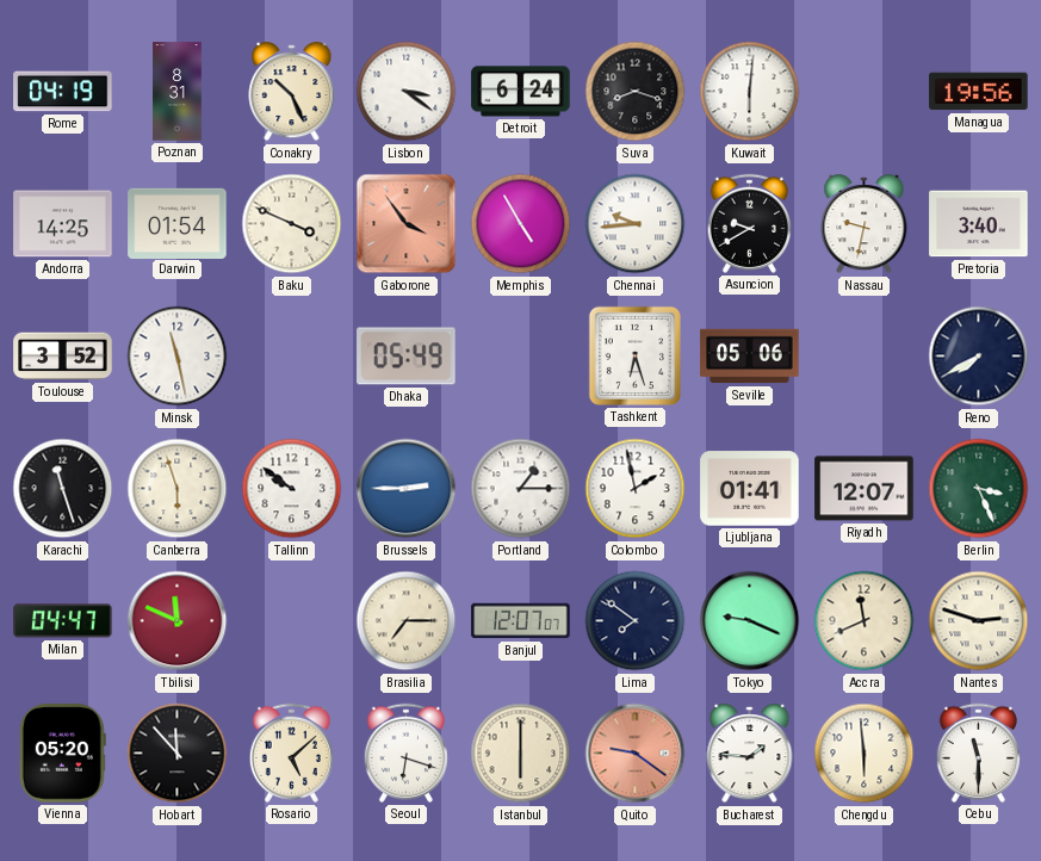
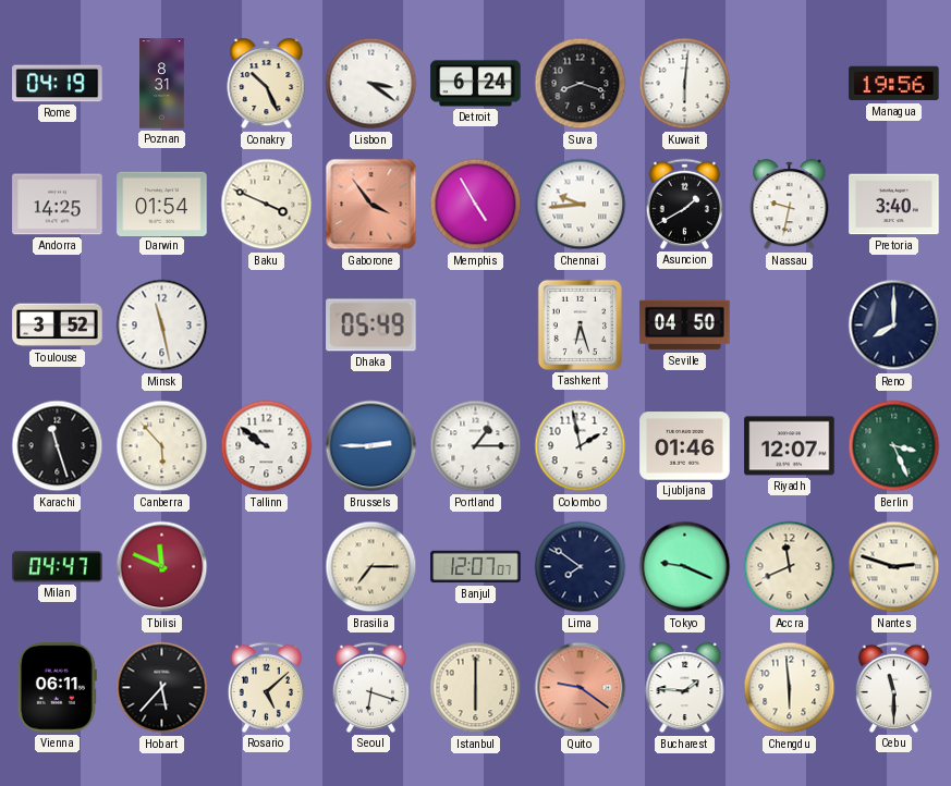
Asuncion: 9:40 -> 1:40 (684, 204)
Seville: 05:06 -> 04:50 (685, 326)
Reno: 7:40 -> 8:00 (894, 326)
Canberra: 5:57 -> 5:53 (162, 446)
Ljubljana: 01:41 -> 01:46 (685, 446)
Vienna: 05:20 -> 06:11 (57, 688)
Hobart: 11:53 -> 5:37 (162, 688)
